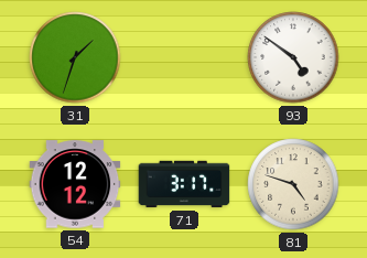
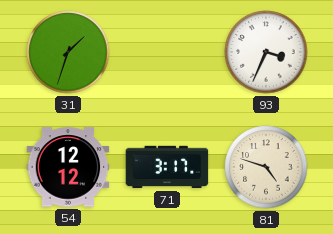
93: 4:51 -> 3:34 (266, 52)
